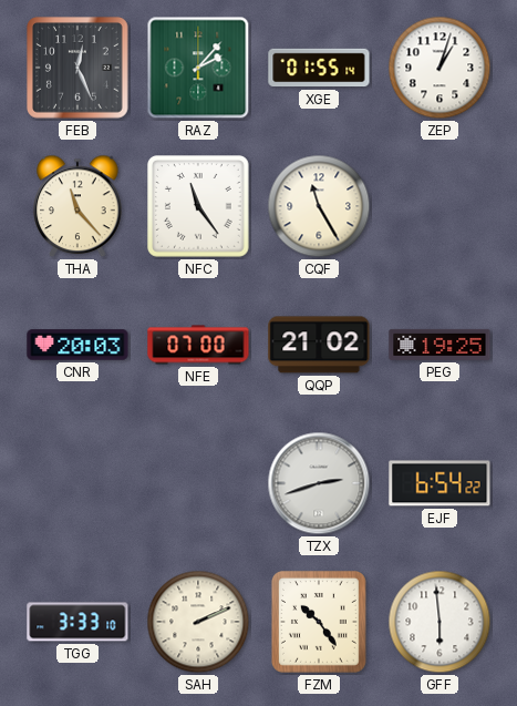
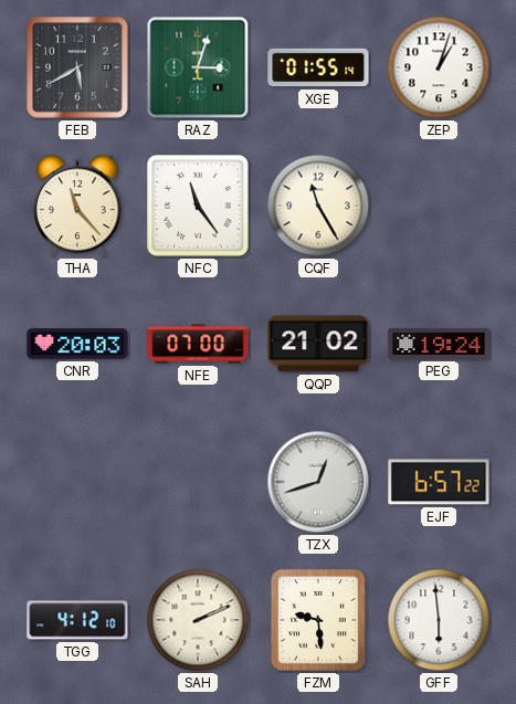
FEB: 12:26 -> 5:40 (77, 67)
RAZ: 2:07 -> 3:03 (198, 67)
PEG: 19:25 -> 19:24 (439, 344)
TZX: 2:42 -> 12:42 (318, 482)
EJF: 6:54 -> 6:57 (439, 482)
TGG: 3:33 -> 4:12 (77, 620)
FZM: 10:24 -> 9:29 (318, 620)
